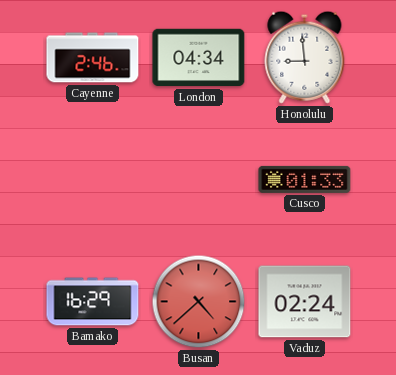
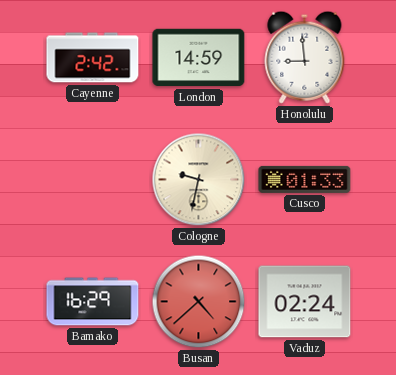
Cayenne: 2:46 -> 2:42 (93, 58)
London: 04:34 -> 14:59 (199, 58)
Cologne: none -> 9:32 (199, 180)
